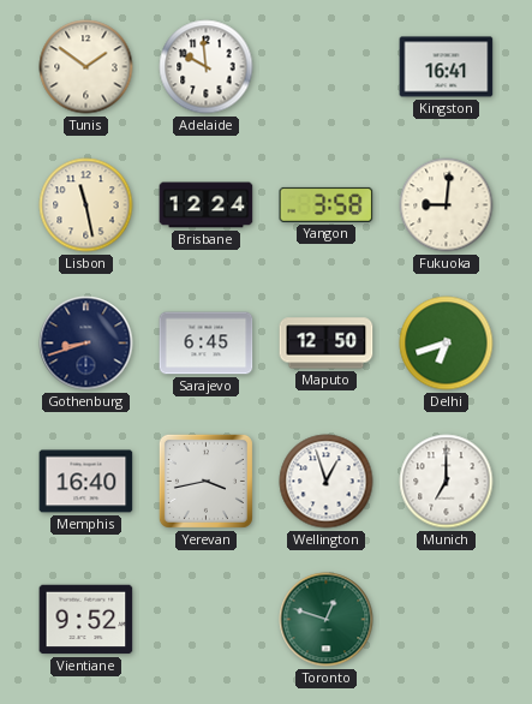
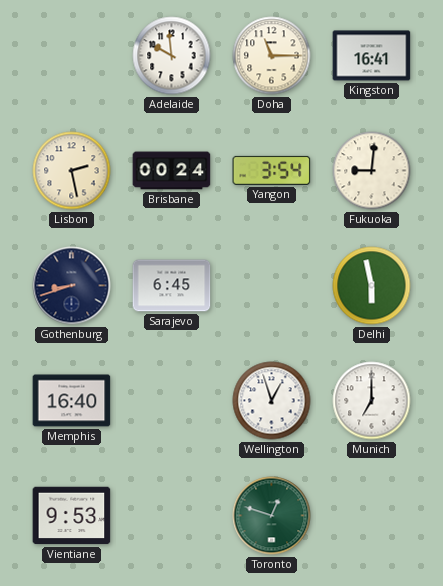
Tunis: 1:51 -> none (86, 67)
Doha: none -> 11:15 (272, 56)
Lisbon: 11:28 -> 2:28 (72, 171)
Brisbane: 12:24 -> 00:24 (172, 171)
Yangon: 3:58 -> 3:54 (272, 170)
Maputo: 12:50 -> none (327, 344)
Delhi: 6:42 -> 5:58 (372, 286)
Yerevan: 3:43 -> none (205, 481)
Vientiane: 9:52 -> 9:53 (72, 516)
